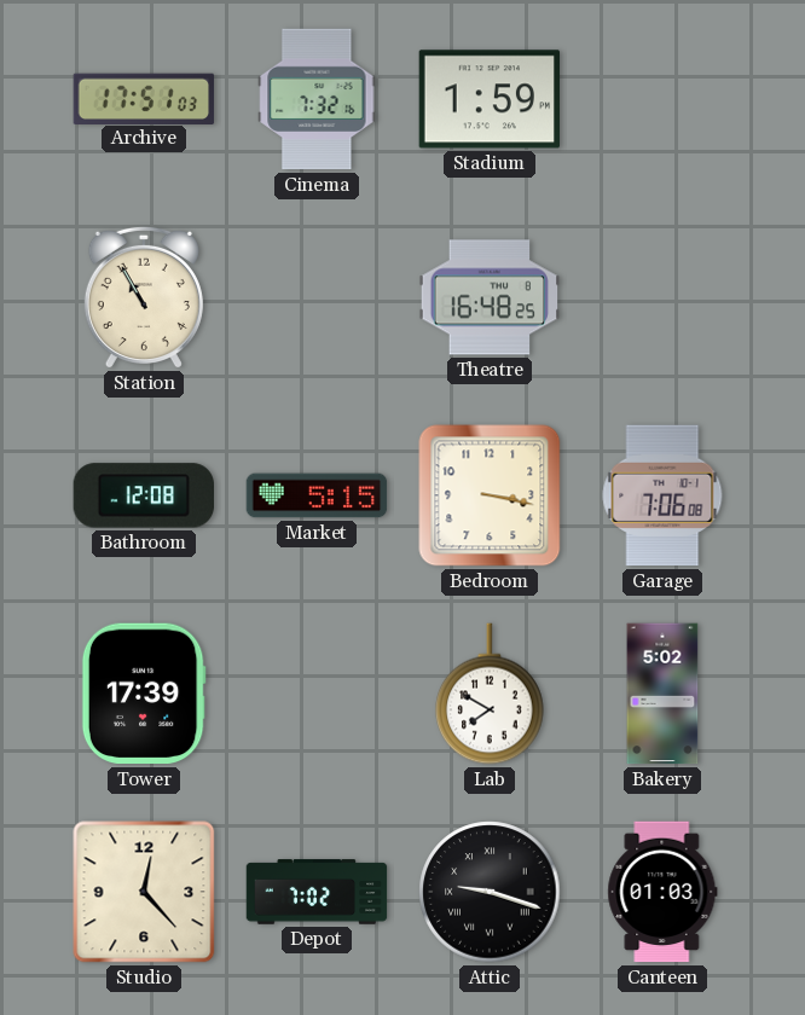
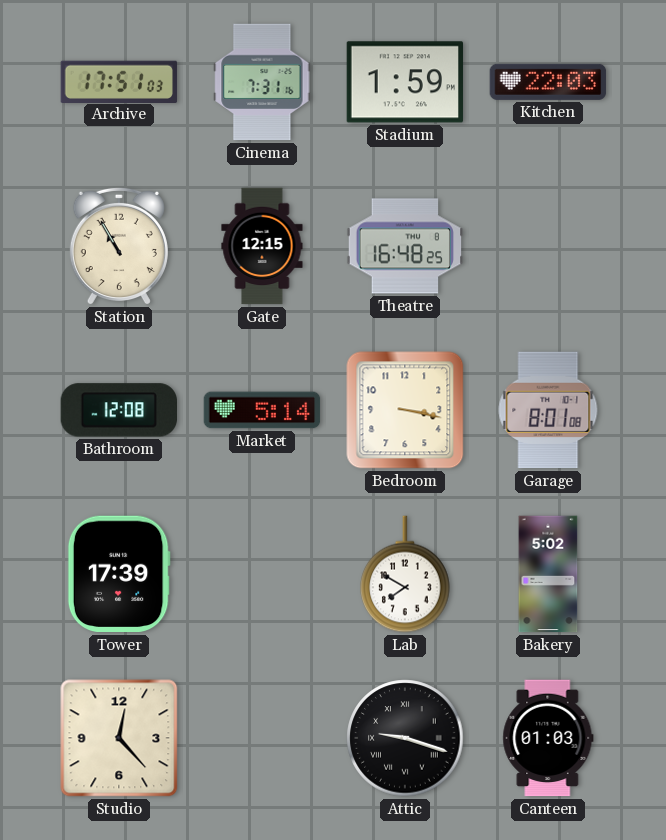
Cinema: 7:32 -> 7:31 (262, 82)
Kitchen: none -> 22:03 (548, 82)
Gate: none -> 12:15 (262, 246)
Market: 5:15 -> 5:14 (262, 410)
Garage: 7:06 -> 8:01 (548, 410)
Depot: 7:02 -> none (317, 892)
